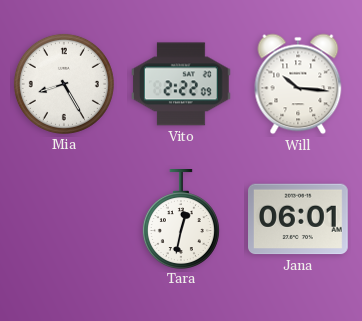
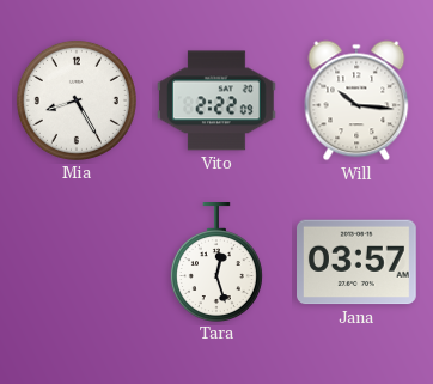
Tara: 12:32 -> 12:27 (216, 262)
Jana: 06:01 -> 03:57 (358, 262)
